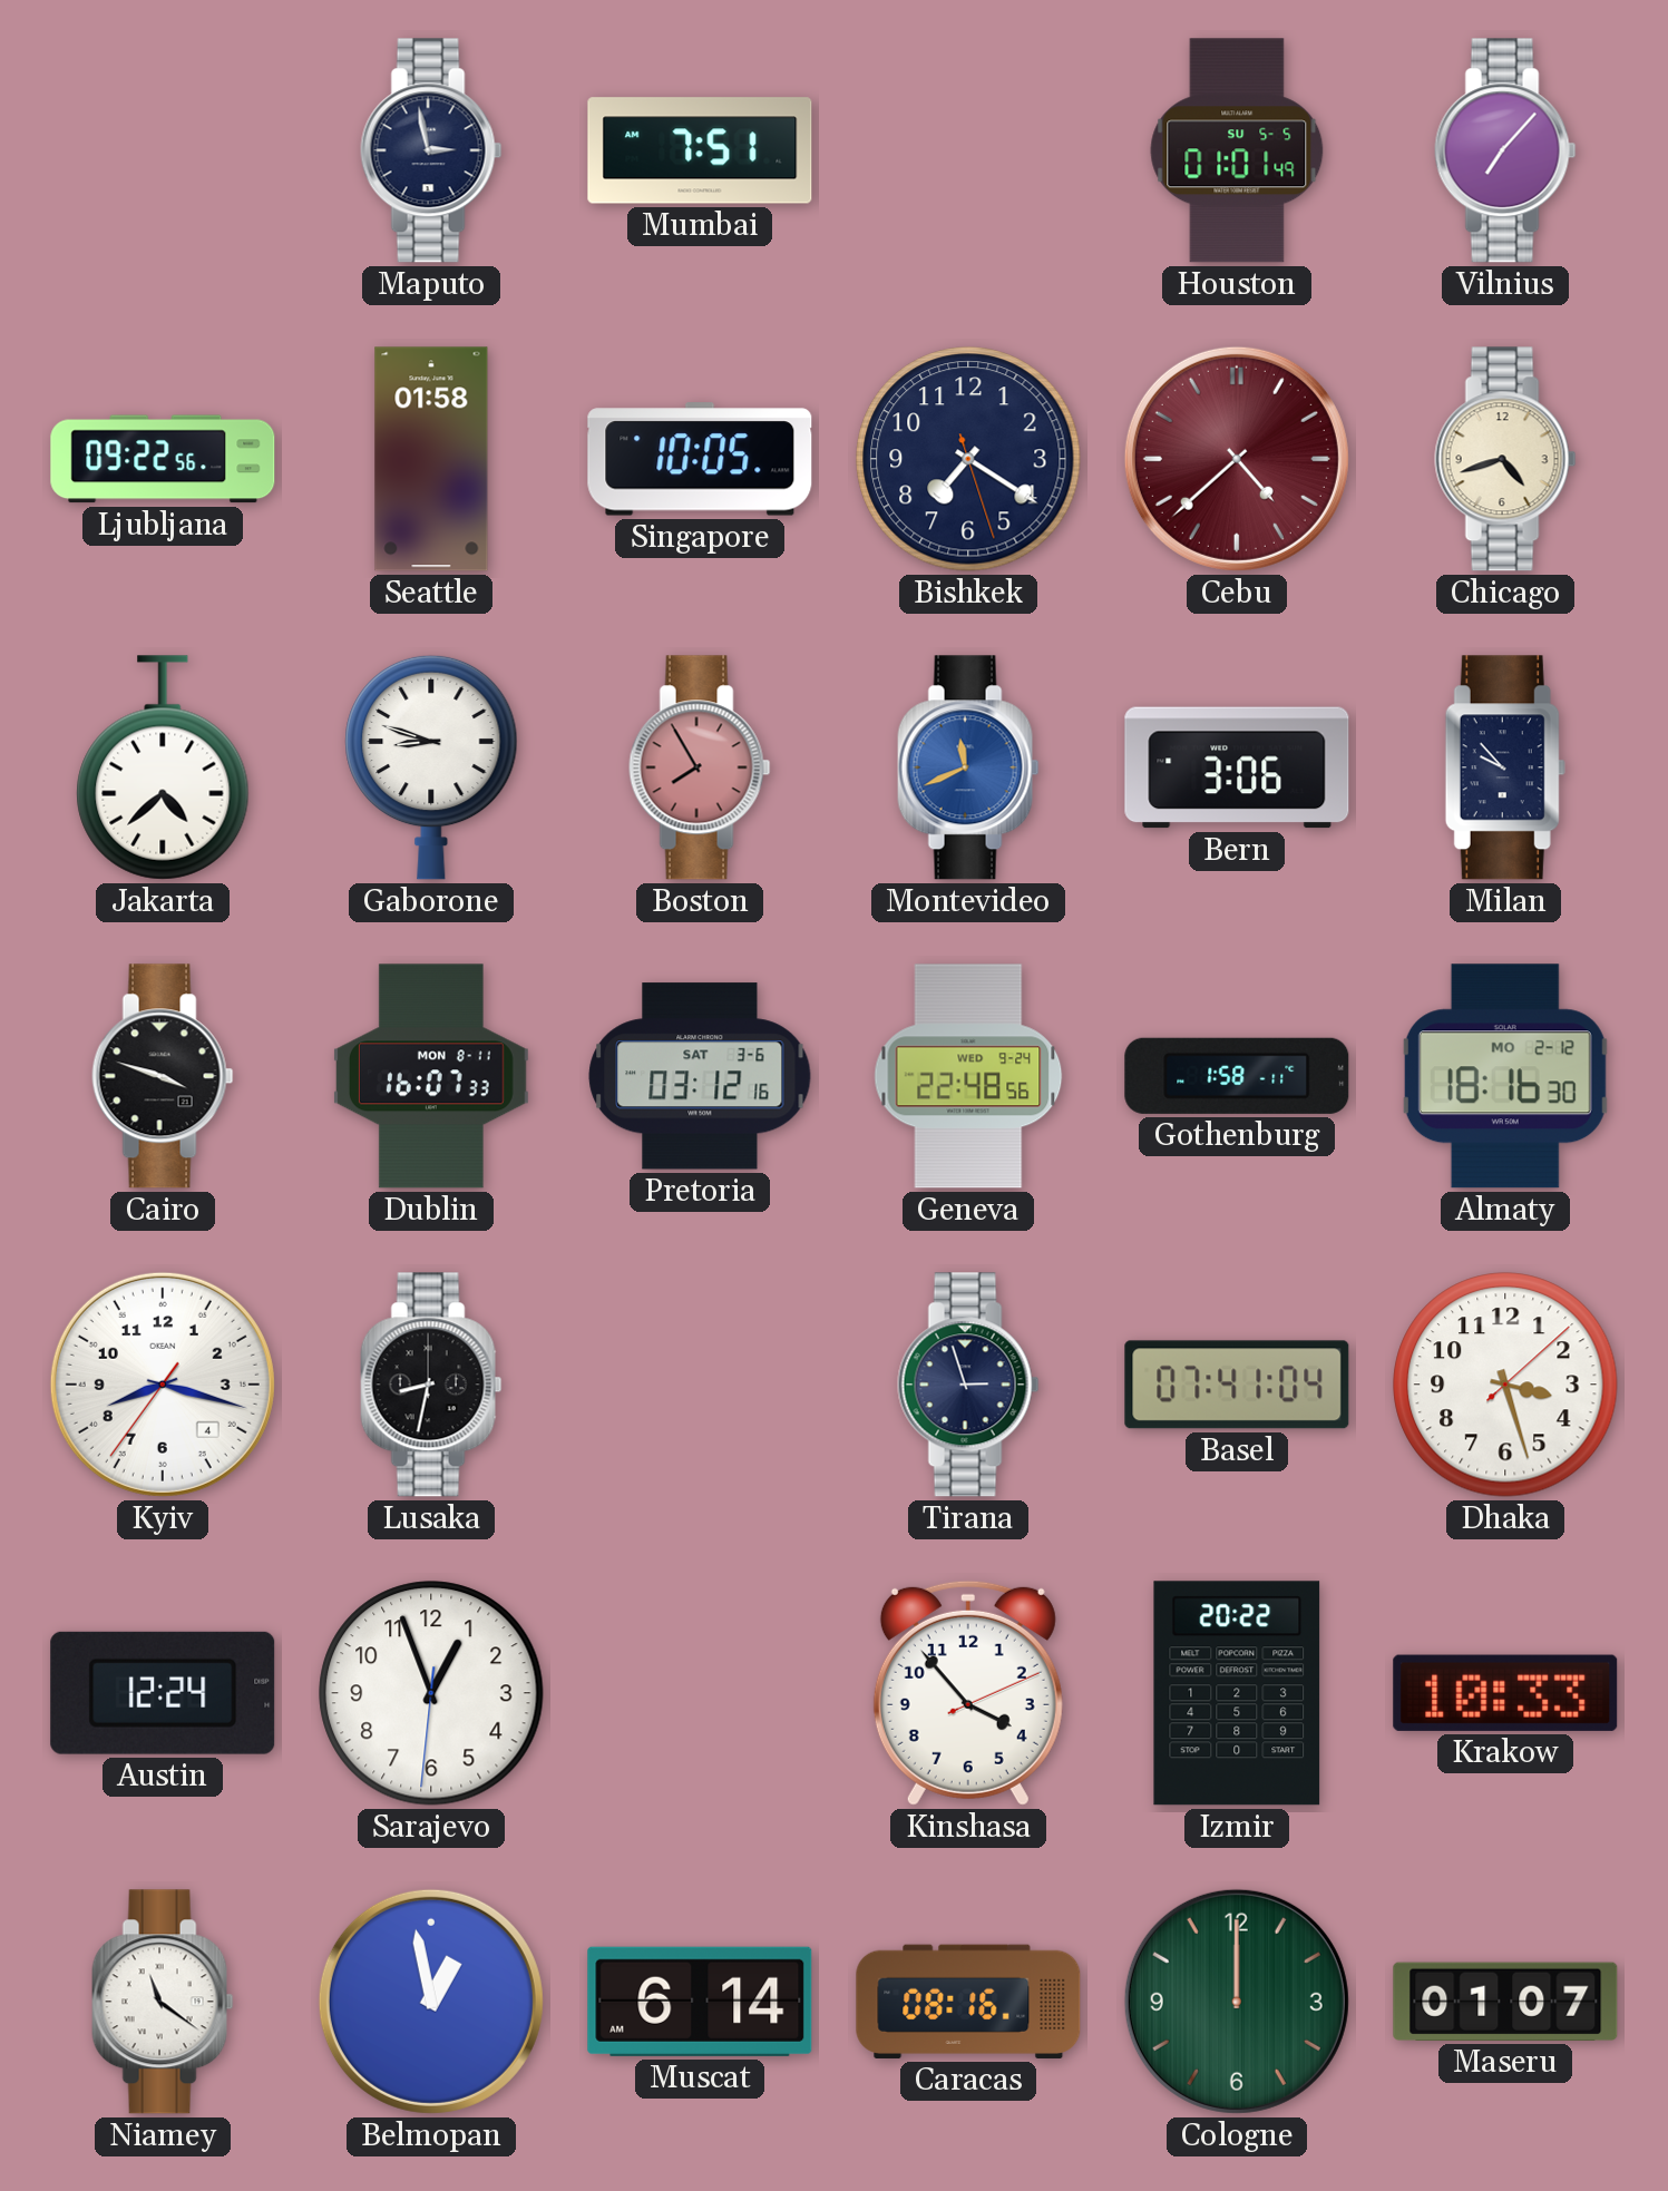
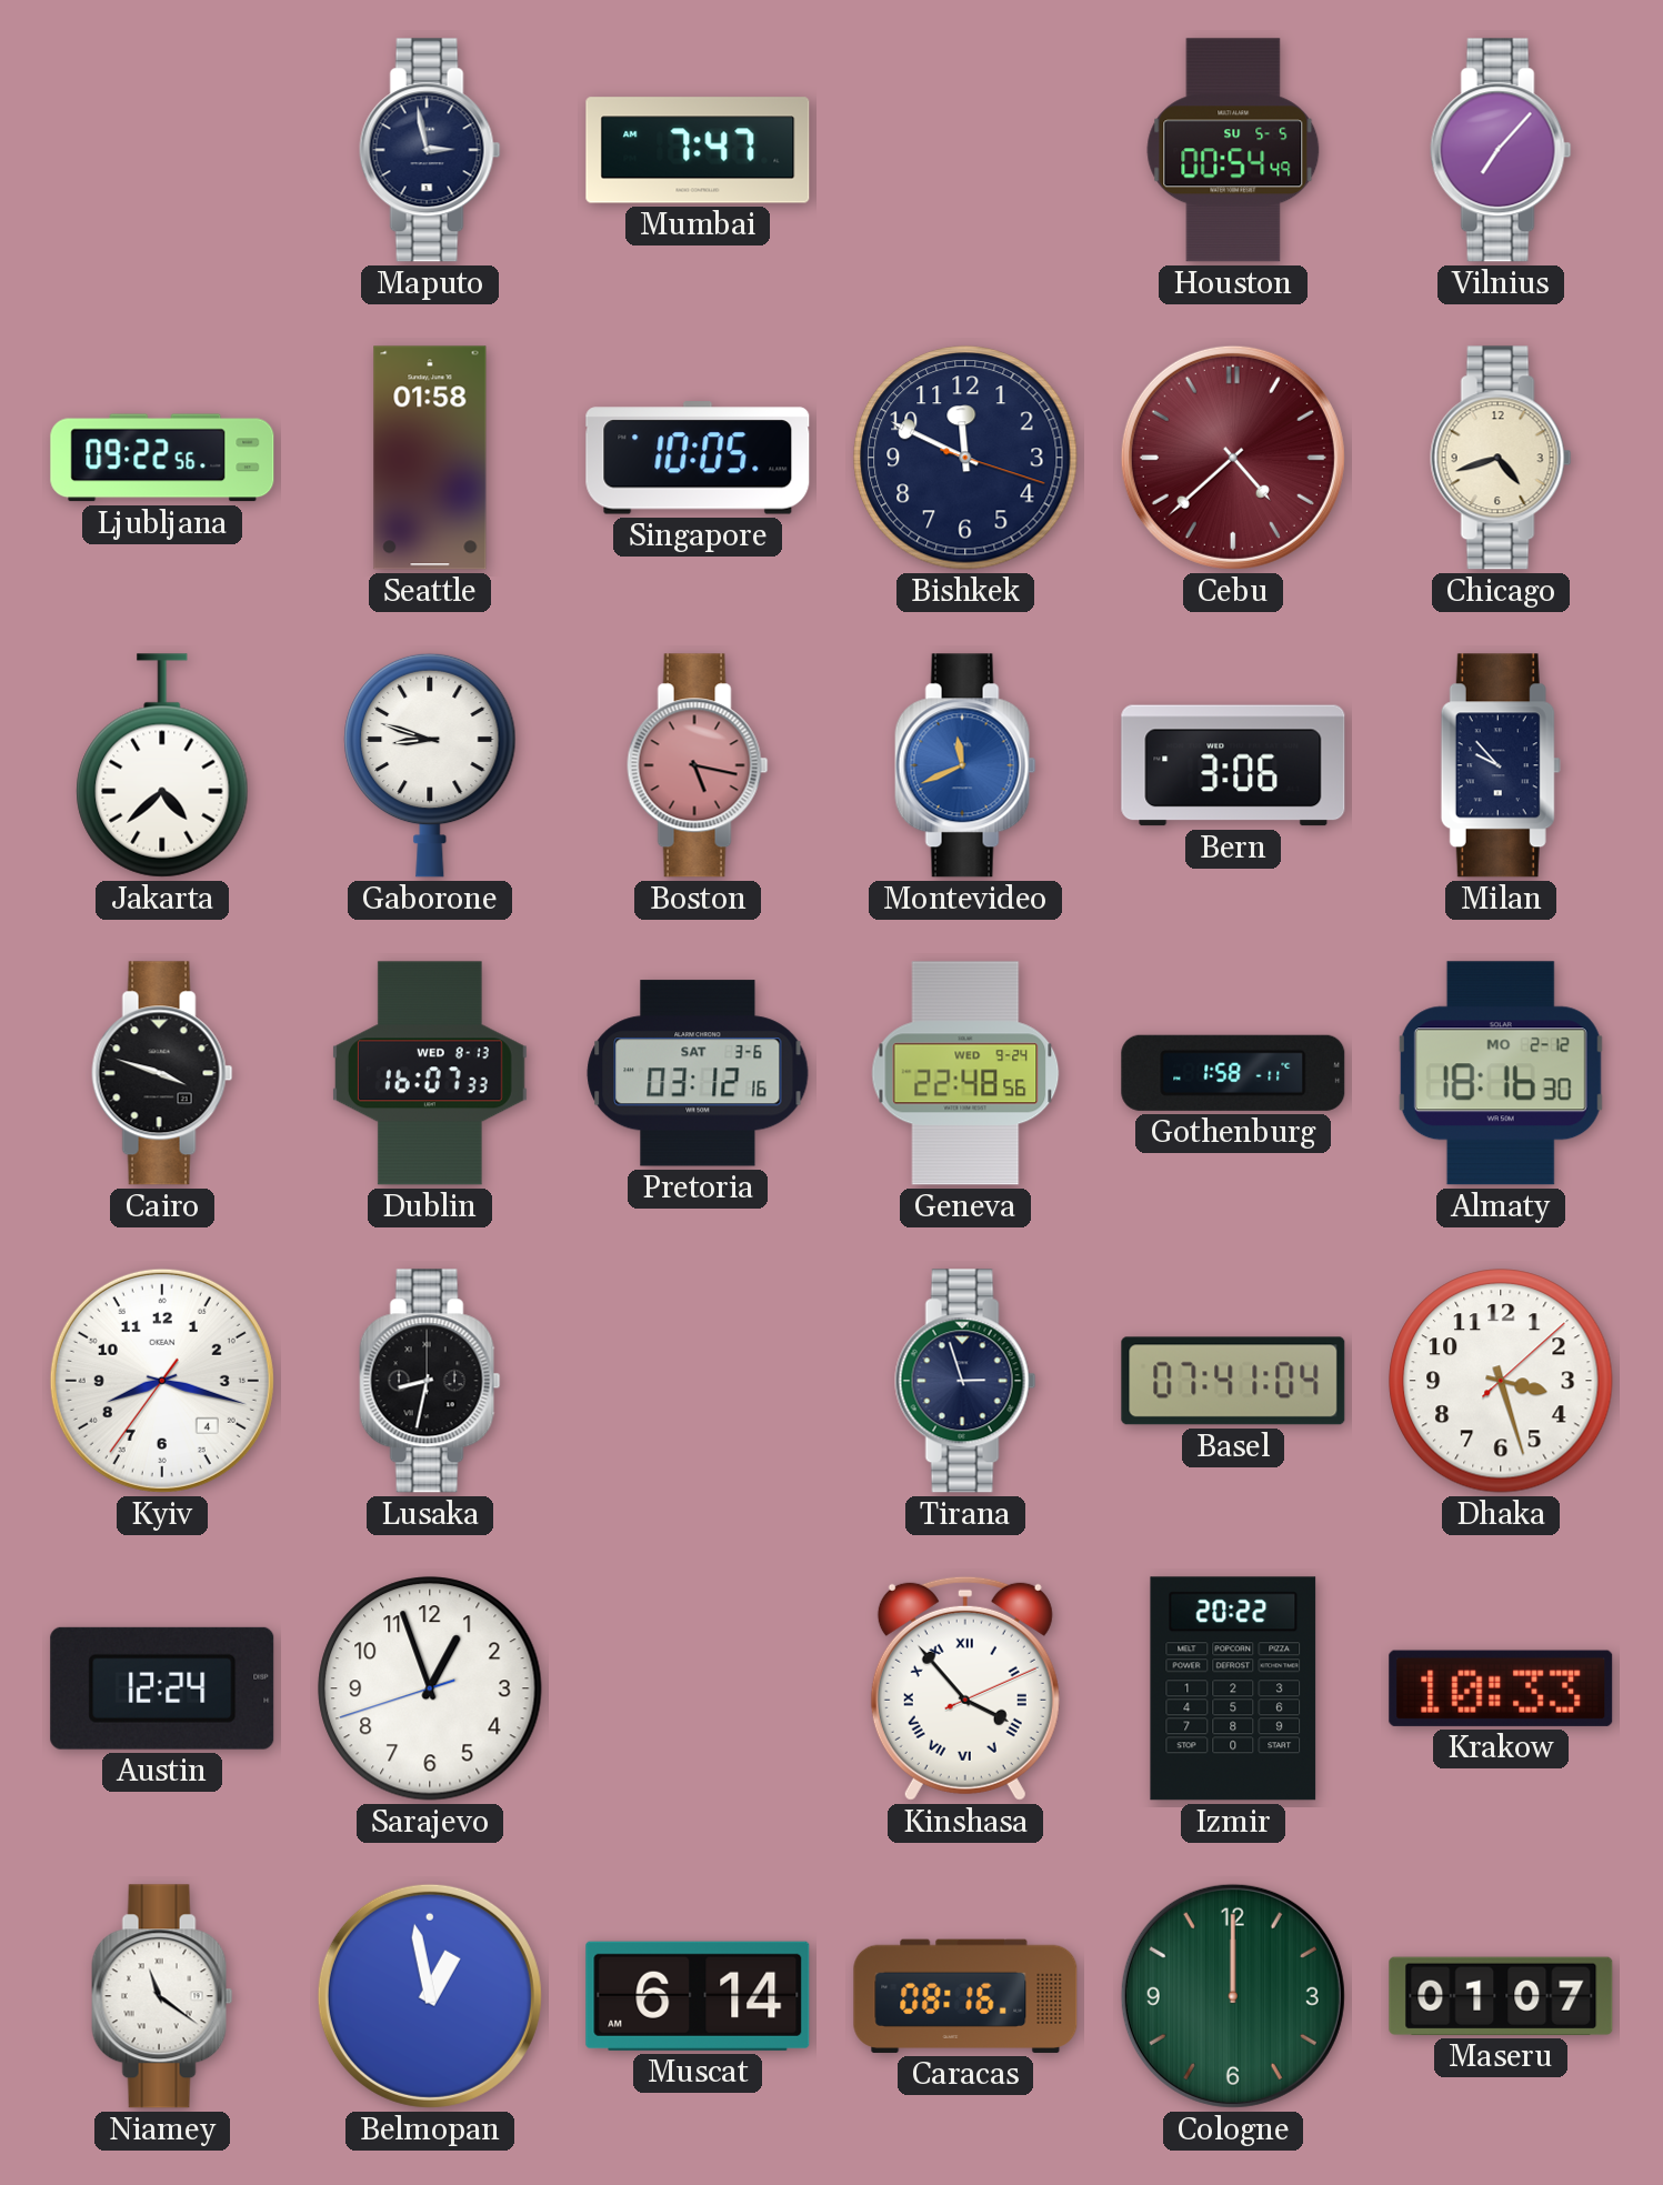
Mumbai: 7:51 -> 7:47 (698, 150)
Houston: 01:01 -> 00:54 (1233, 150)
Bishkek: 7:20 -> 11:49 (965, 458)
Boston: 7:55 -> 5:17 (698, 765)
Dublin date: MON 8-11 -> WED 8-13 (430, 1073)
Sarajevo: 12:56:31 -> 12:56:42 (430, 1688)
Kinshasa numerals: Arabic -> Roman (965, 1688)
